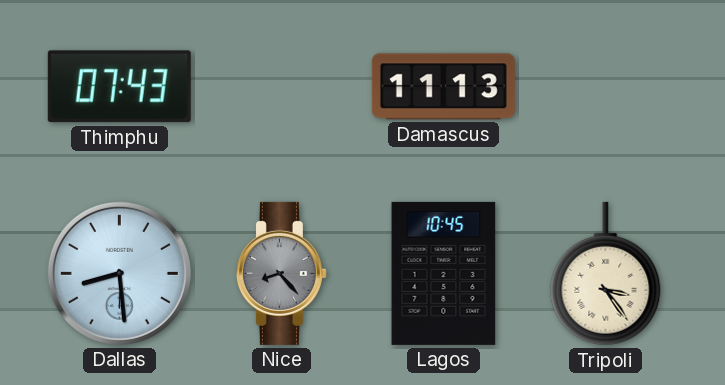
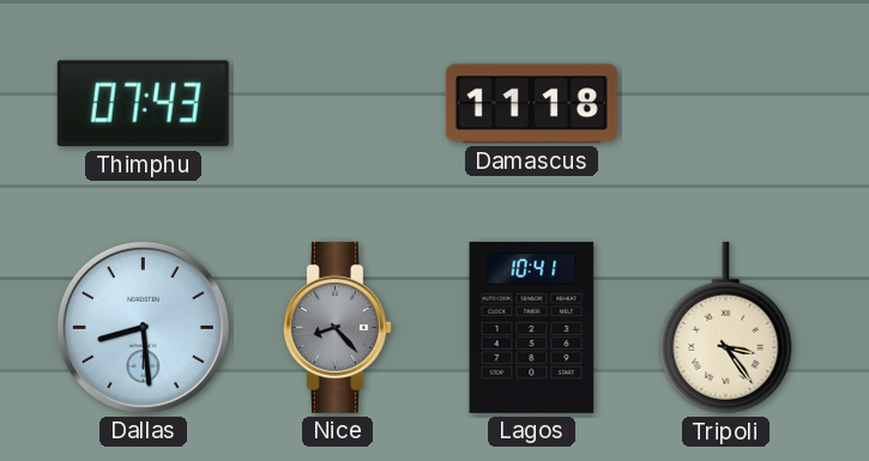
Damascus: 11:13 -> 11:18 (531, 104)
Lagos: 10:45 -> 10:41 (532, 327)
